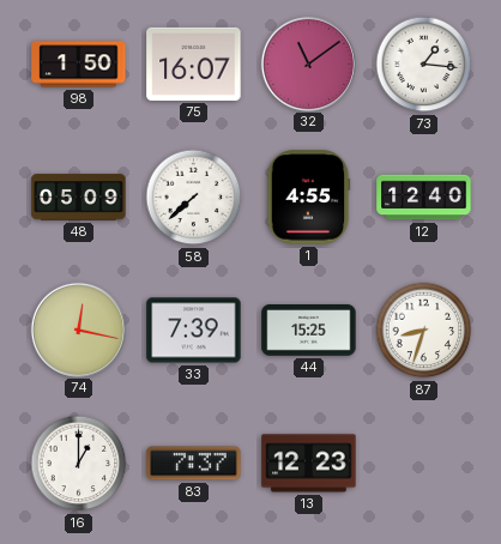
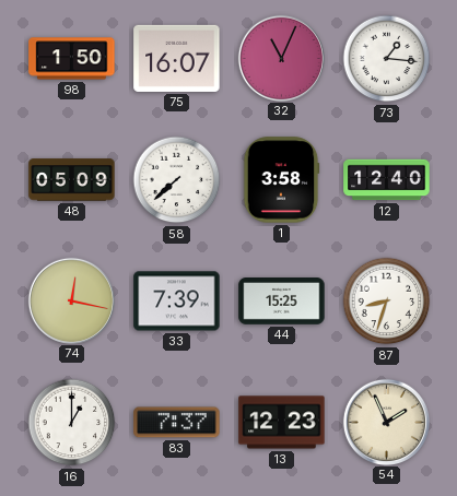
32: 11:09 -> 11:04 (281, 58)
1: 4:55 -> 3:58 (281, 180)
54: none -> 1:56 (386, 422)
